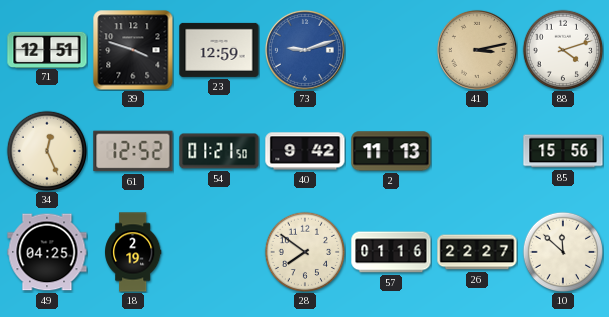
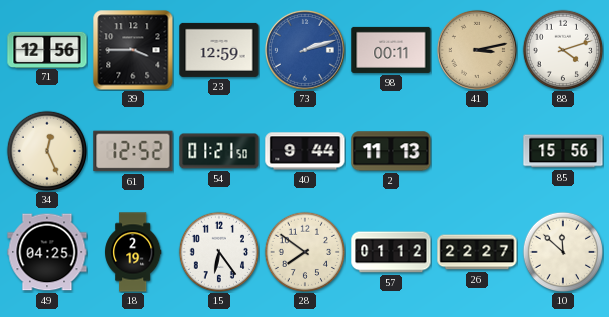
71: 12:51 -> 12:56 (47, 49)
39: 3:48 -> 3:45 (133, 50)
73: 9:12 -> 2:12 (305, 50)
98: none -> 00:11 (391, 50)
40: 9:42 -> 9:44 (305, 151)
15: none -> 6:24 (218, 251)
57: 01:16 -> 01:12 (391, 252)
